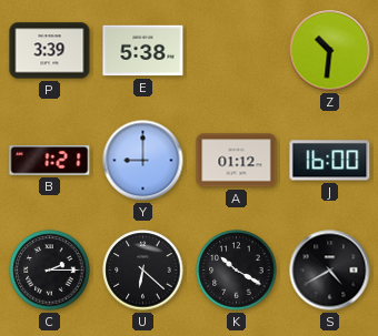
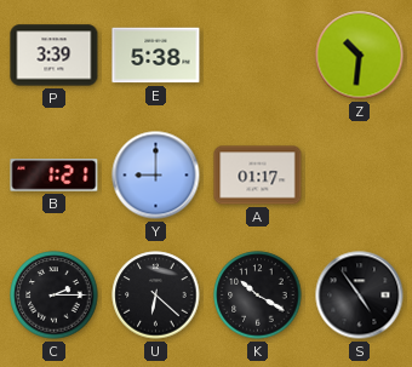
A: 01:12 -> 01:17 (258, 176)
J: 16:00 -> none (330, 161)
S: 4:40 -> 4:54 (360, 296)
